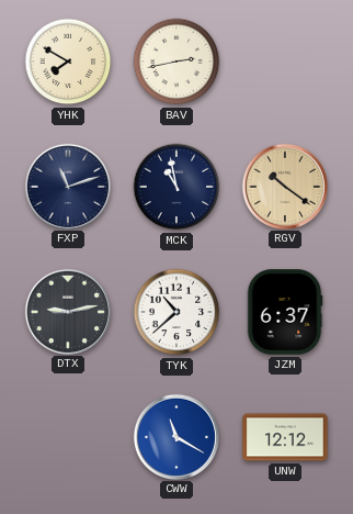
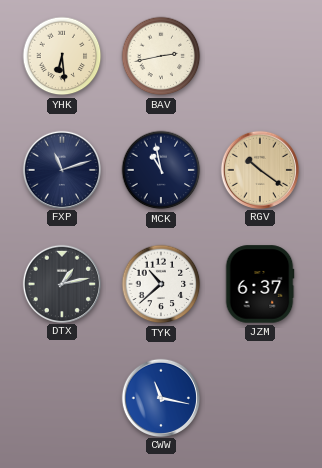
YHK: 7:50 -> 6:29 (62, 56)
DTX: 9:13 -> 1:13 (61, 283)
CWW: 11:20 -> 11:17 (160, 397)
UNW: 12:12 -> none (285, 437)
